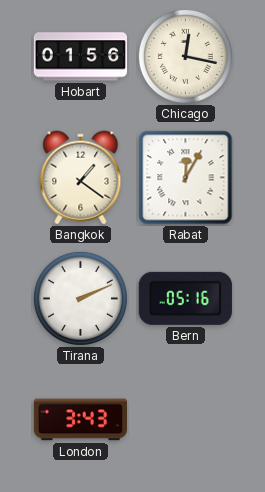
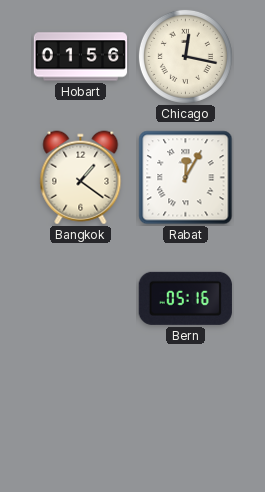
Tirana: 2:11 -> none (80, 298)
London: 3:43 -> none (80, 420)
